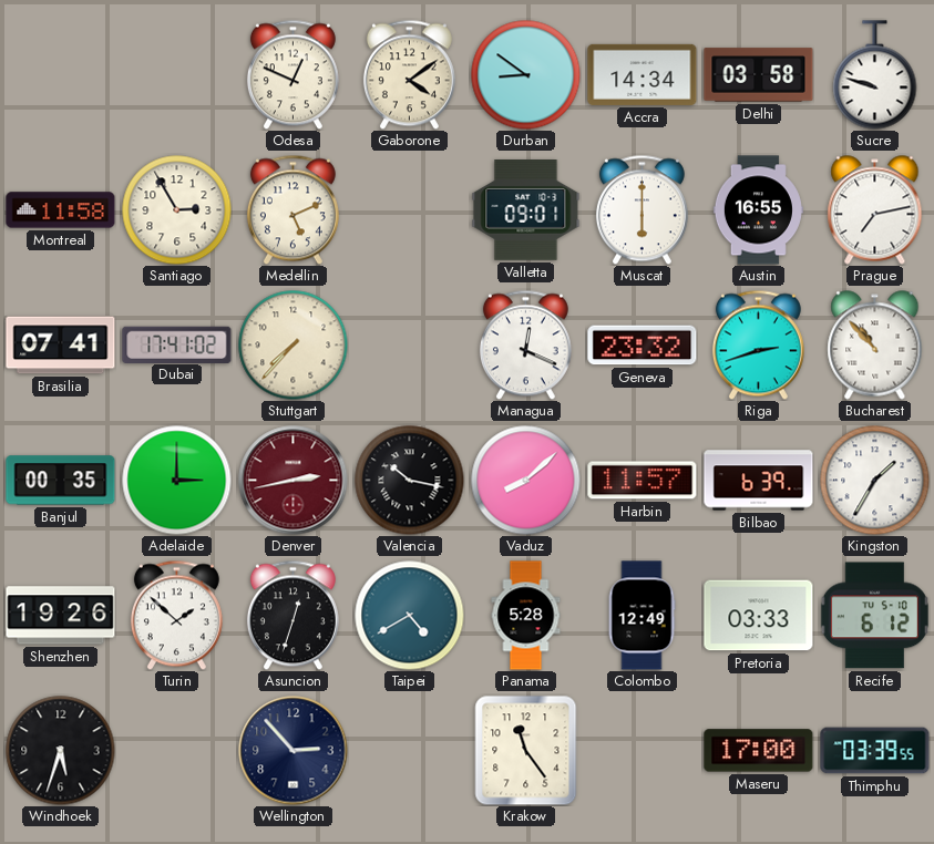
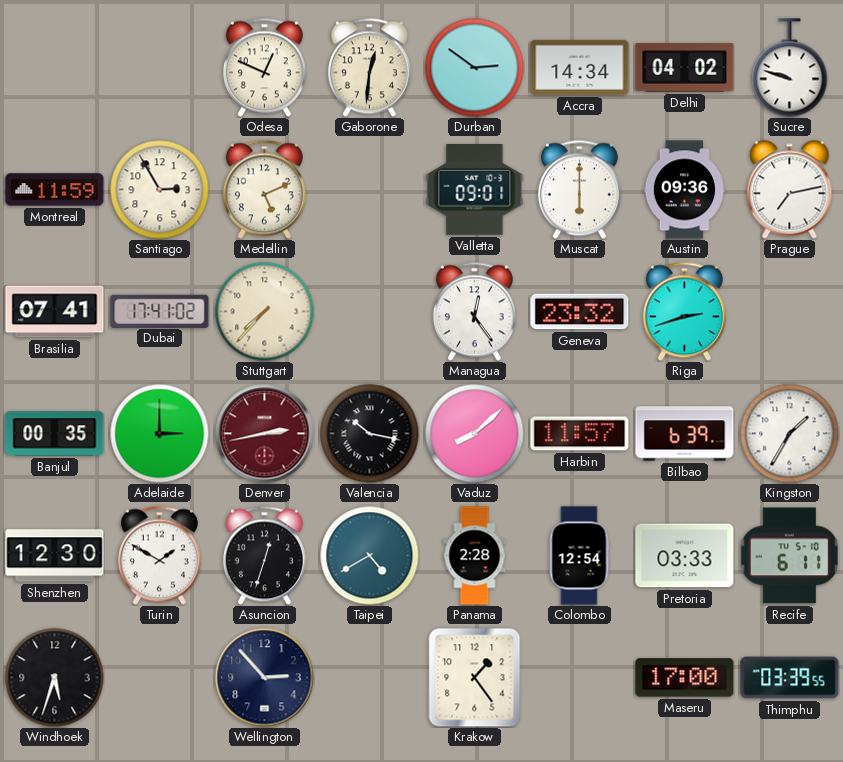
Gaborone: 4:09 -> 12:31 (369, 67)
Durban: 8:51 -> 2:51 (475, 68)
Delhi: 03:58 -> 04:02 (685, 68)
Montreal: 11:58 -> 11:59 (55, 190)
Austin: 16:55 -> 09:36 (684, 190)
Managua: 12:19 -> 12:24 (474, 311)
Bucharest: 10:53 -> none (875, 346)
Shenzhen: 19:26 -> 12:30 (55, 556)
Turin: 1:52 -> 1:50 (159, 555)
Panama: 5:28 -> 2:28 (475, 556)
Colombo: 12:49 -> 12:54 (579, 556)
Recife: 6:12 -> 6:11 (789, 556)
Krakow: 11:24 -> 1:24 (475, 678)
